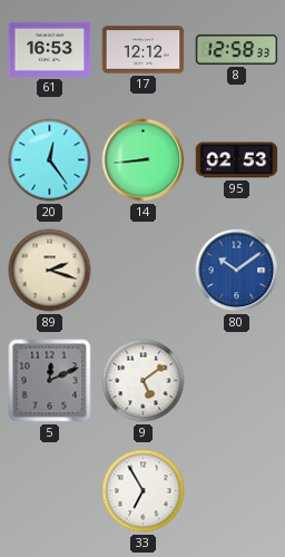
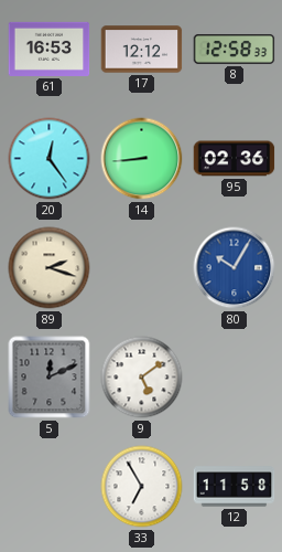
95: 02:53 -> 02:36 (235, 159)
80: 10:09 -> 10:05 (235, 268)
12: none -> 11:58 (235, 487)
